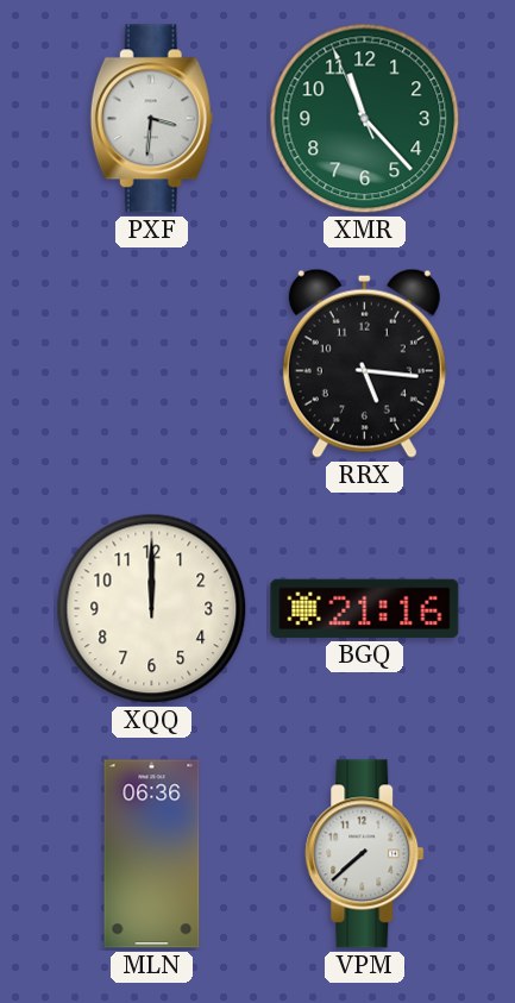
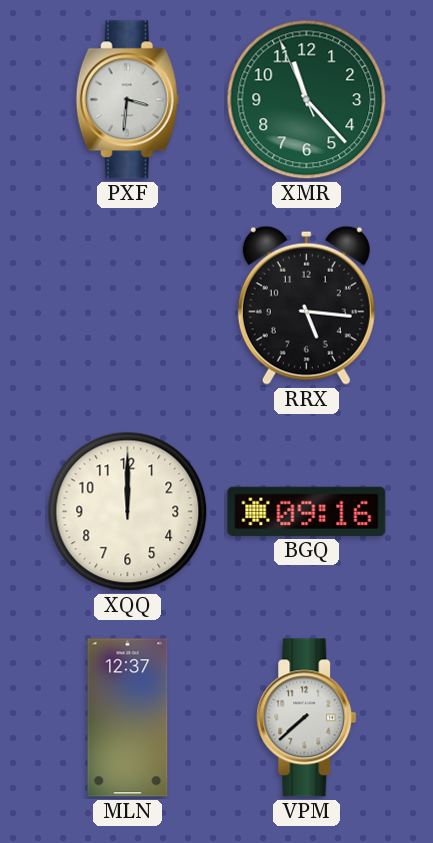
BGQ: 21:16 -> 09:16 (307, 511)
MLN: 06:36 -> 12:37 (128, 718)
